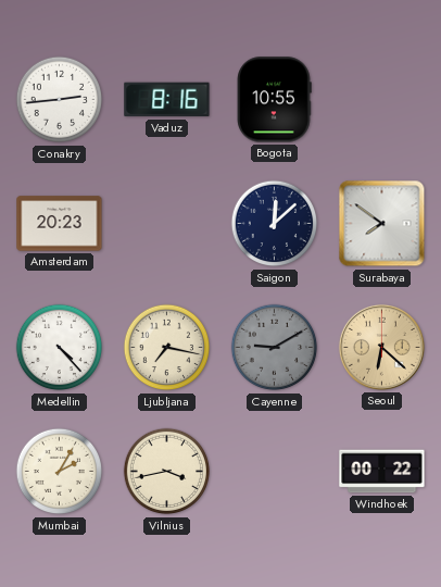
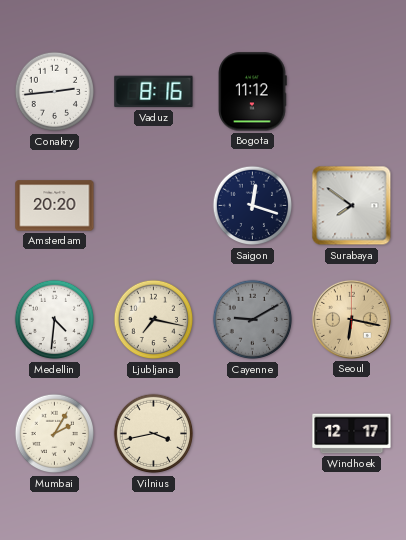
Bogota: 10:55 -> 11:12 (252, 92)
Amsterdam: 20:23 -> 20:20 (55, 206)
Saigon: 12:08 -> 12:18 (253, 206)
Medellin: 4:23 -> 4:31 (55, 320)
Seoul: 6:22 -> 6:17 (351, 319)
Windhoek: 00:22 -> 12:17 (352, 434)
